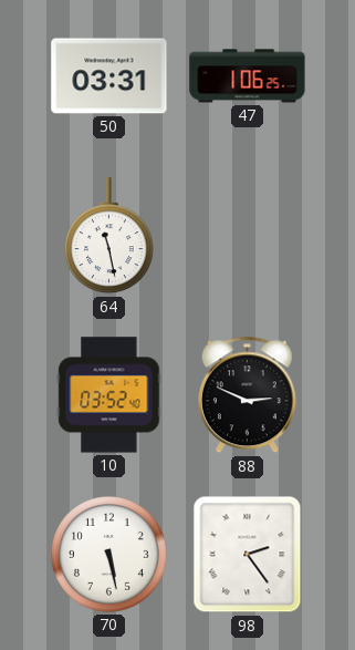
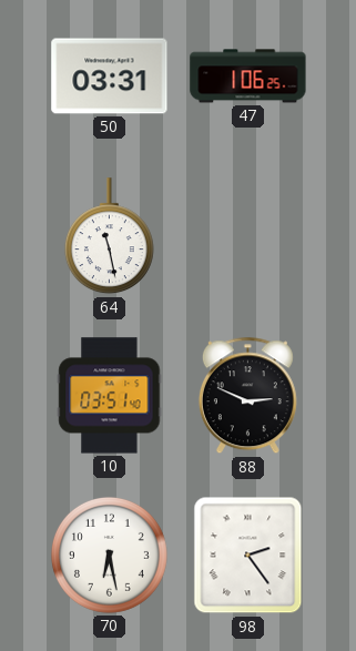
10: 03:52 -> 03:51 (110, 396)
70: 5:28 -> 6:28 (109, 555)
